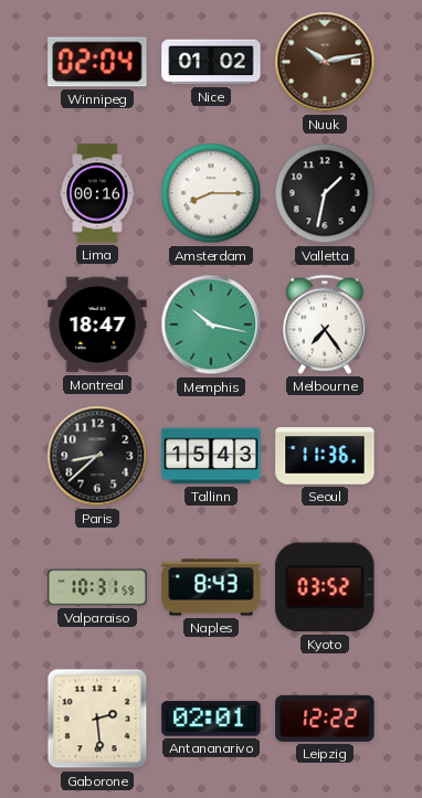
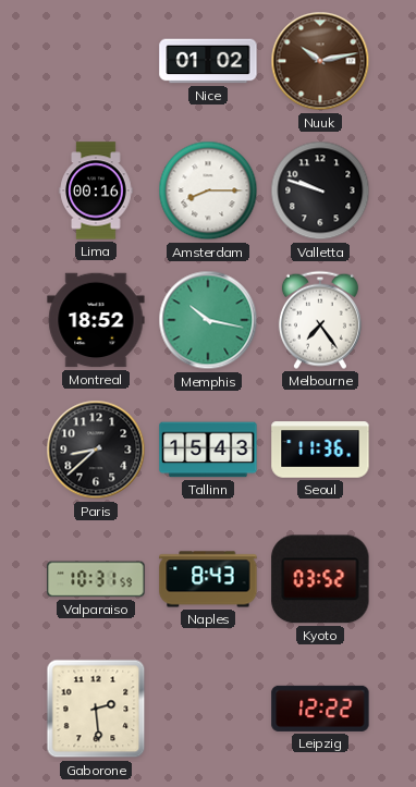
Winnipeg: 02:04 -> none (97, 62)
Valletta: 1:32 -> 9:48 (320, 190)
Montreal: 18:47 -> 18:52 (96, 320)
Antananarivo: 02:01 -> none (211, 719)
